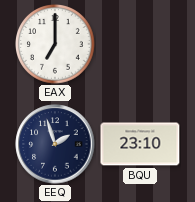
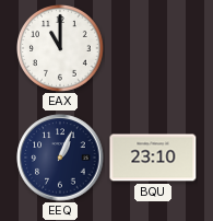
EAX: 7:00 -> 11:00 (61, 49)
EEQ: 1:57 -> 1:04 (60, 158)
